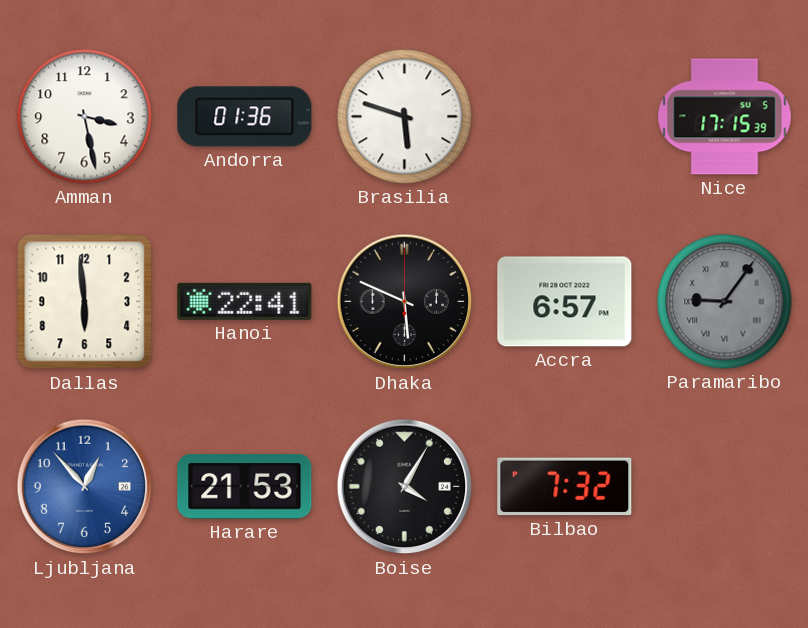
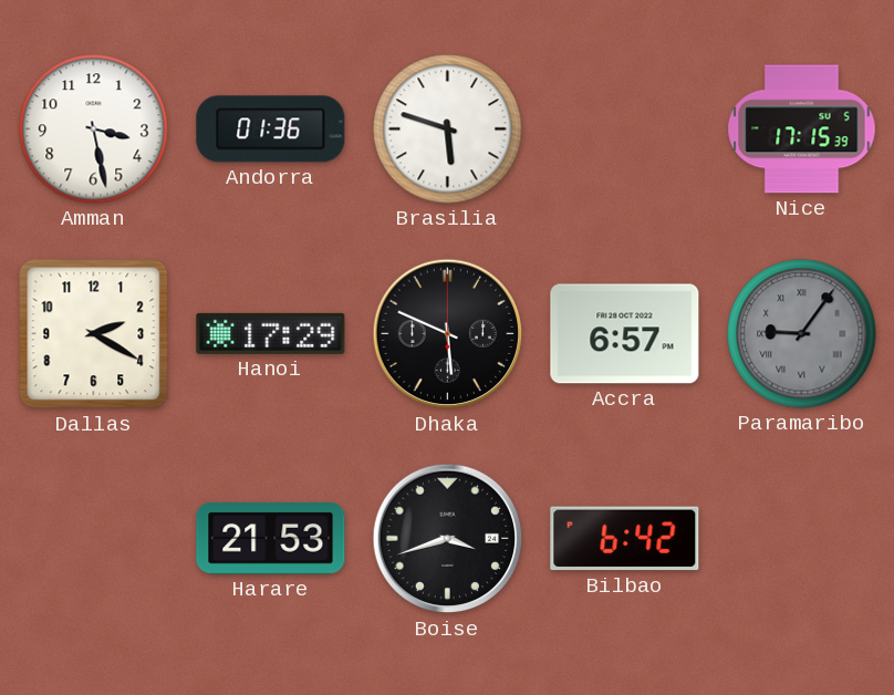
Dallas: 5:59 -> 2:20 (94, 334)
Hanoi: 22:41 -> 17:29 (271, 333)
Ljubljana: 12:53 -> none (85, 487)
Boise: 4:05 -> 3:42 (448, 539)
Bilbao: 7:32 -> 6:42 (625, 539)
